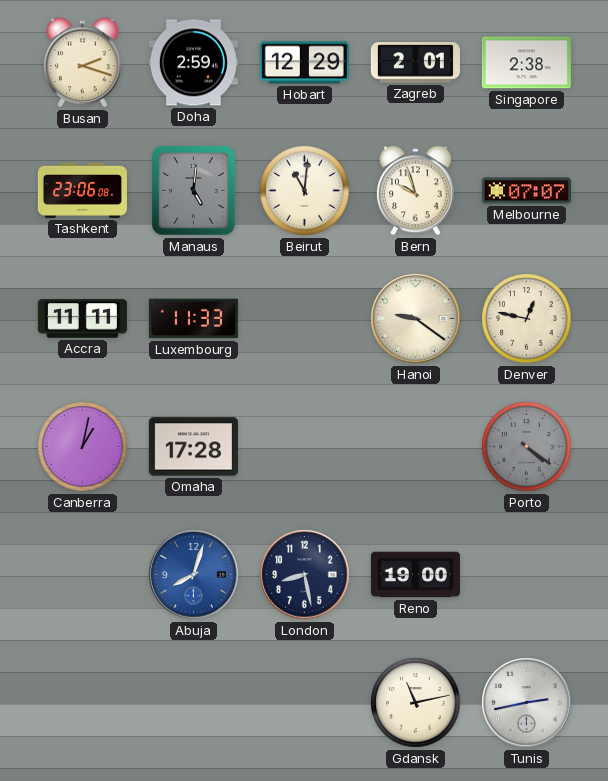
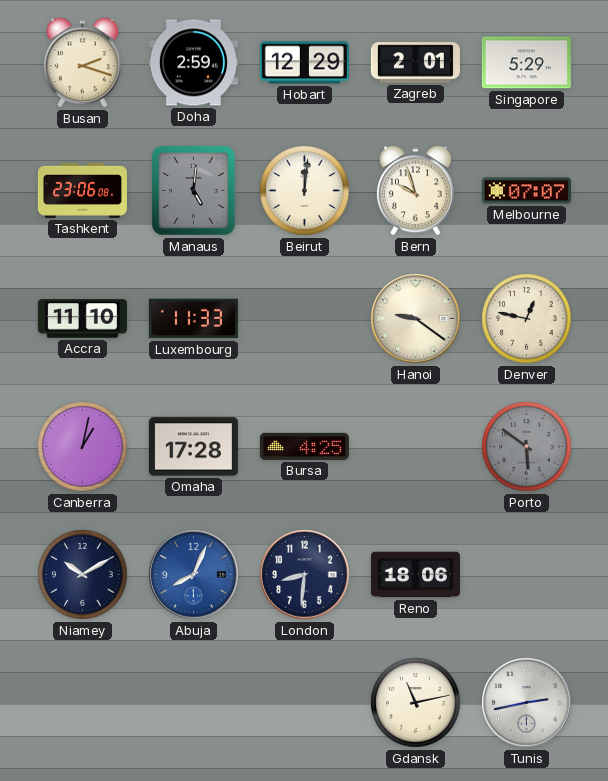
Singapore: 2:38 -> 5:29 (526, 63)
Beirut: 11:01 -> 12:01 (305, 191)
Accra: 11:11 -> 11:10 (82, 319)
Bursa: none -> 4:25 (304, 446)
Porto: 4:21 -> 5:51 (527, 447)
Niamey: none -> 10:10 (83, 575)
Abuja: 8:03 -> 8:04 (194, 575)
London: 8:28 -> 8:31 (305, 575)
Reno: 19:00 -> 18:06 (415, 575)
